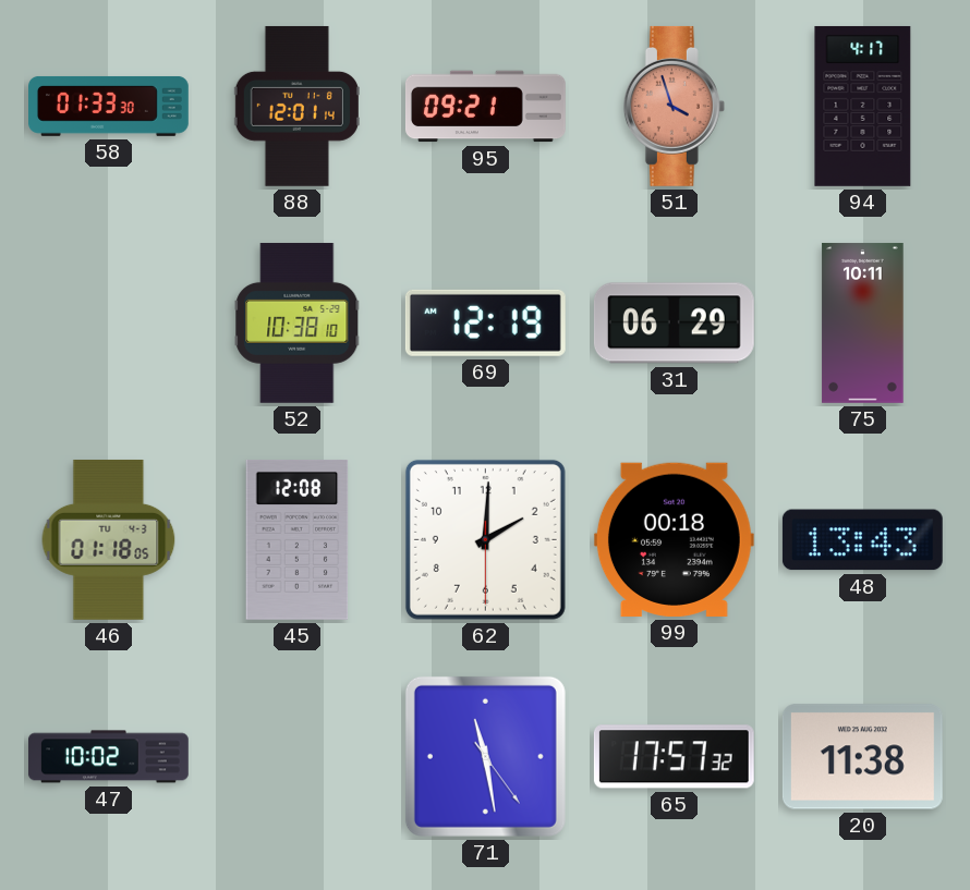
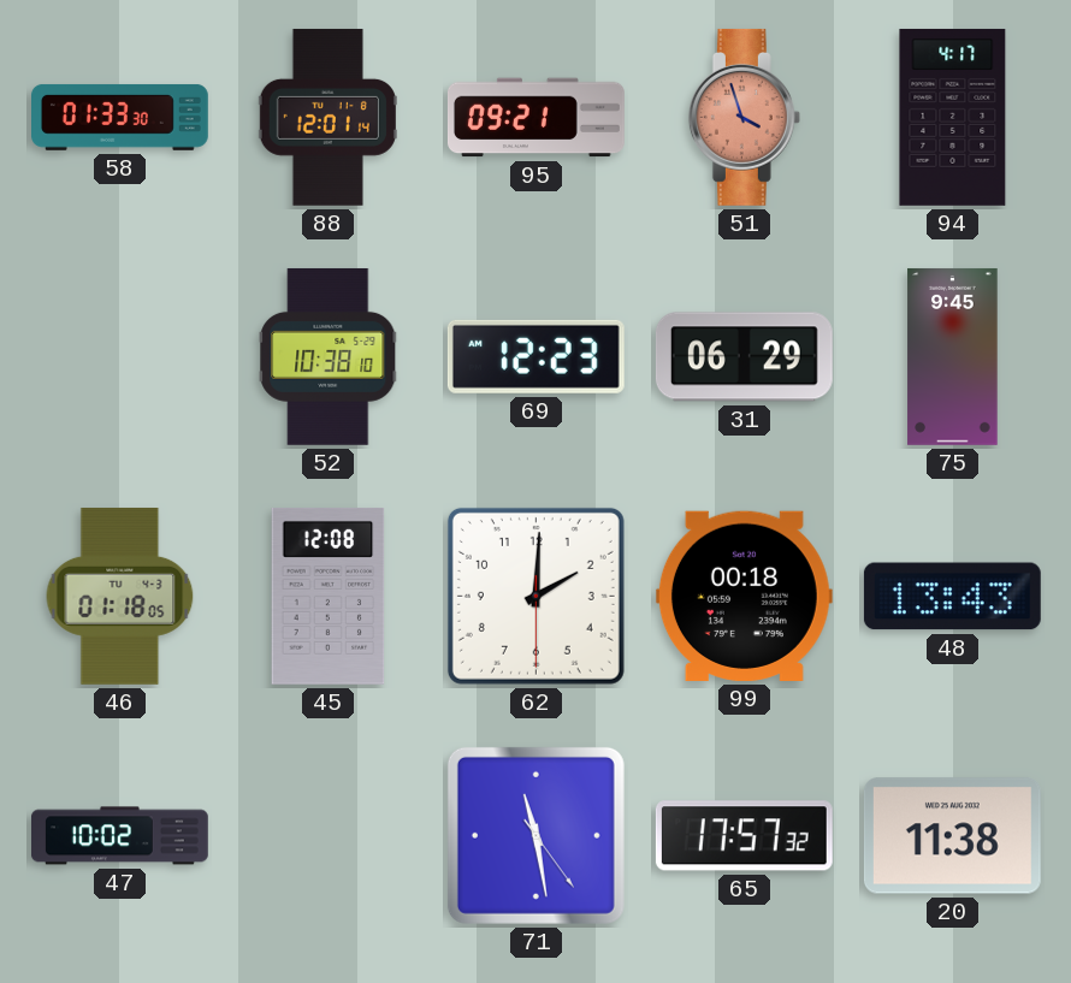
69: 12:19 -> 12:23 (535, 356)
75: 10:11 -> 9:45 (953, 356)
